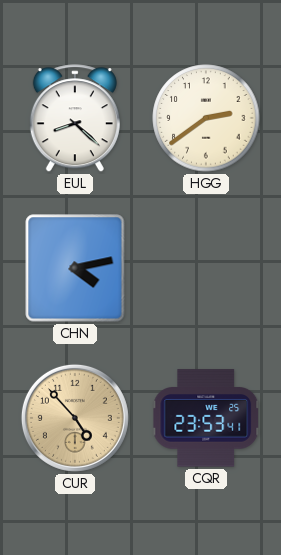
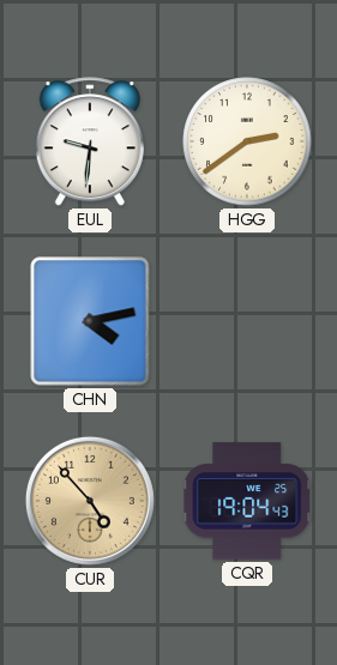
EUL: 8:22 -> 9:31 (90, 143)
CQR: 23:53 -> 19:04 (248, 501)
